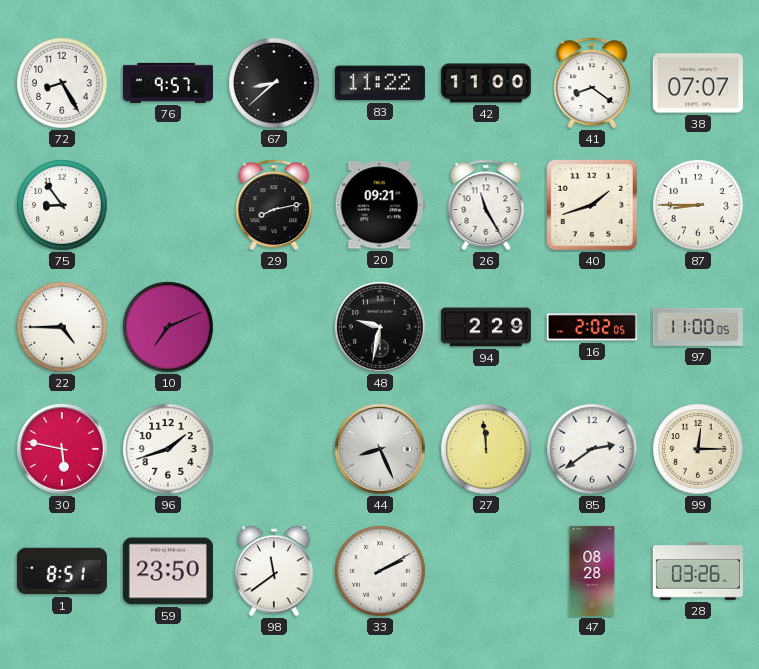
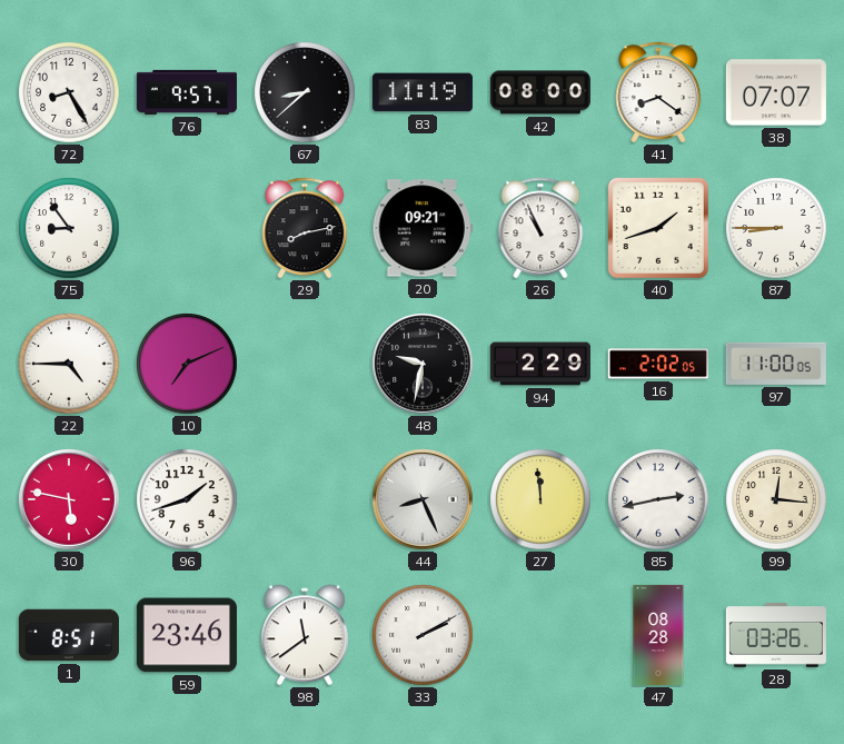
83: 11:22 -> 11:19 (423, 92)
42: 11:00 -> 08:00 (540, 92)
26: 11:25 -> 10:56 (540, 228)
85: 2:39 -> 2:43 (658, 499)
99: 12:15 -> 12:16 (776, 499)
59: 23:50 -> 23:46 (187, 635)
